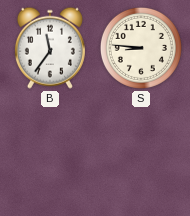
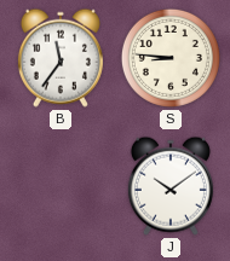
J: none -> 10:09 (171, 186)
